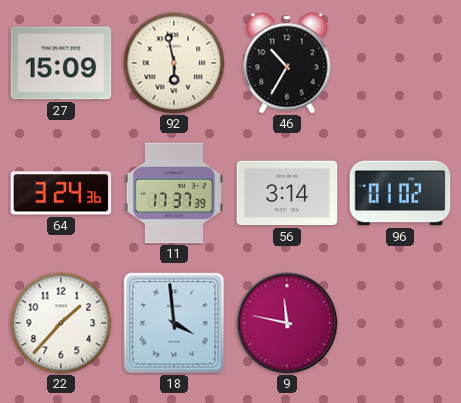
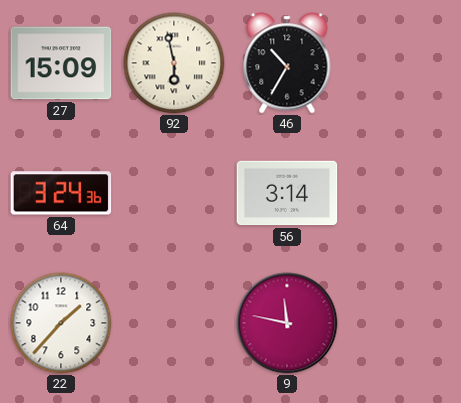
11: 17:37 -> none (173, 193)
96: 01:02 -> none (400, 193)
18: 3:59 -> none (174, 323)
